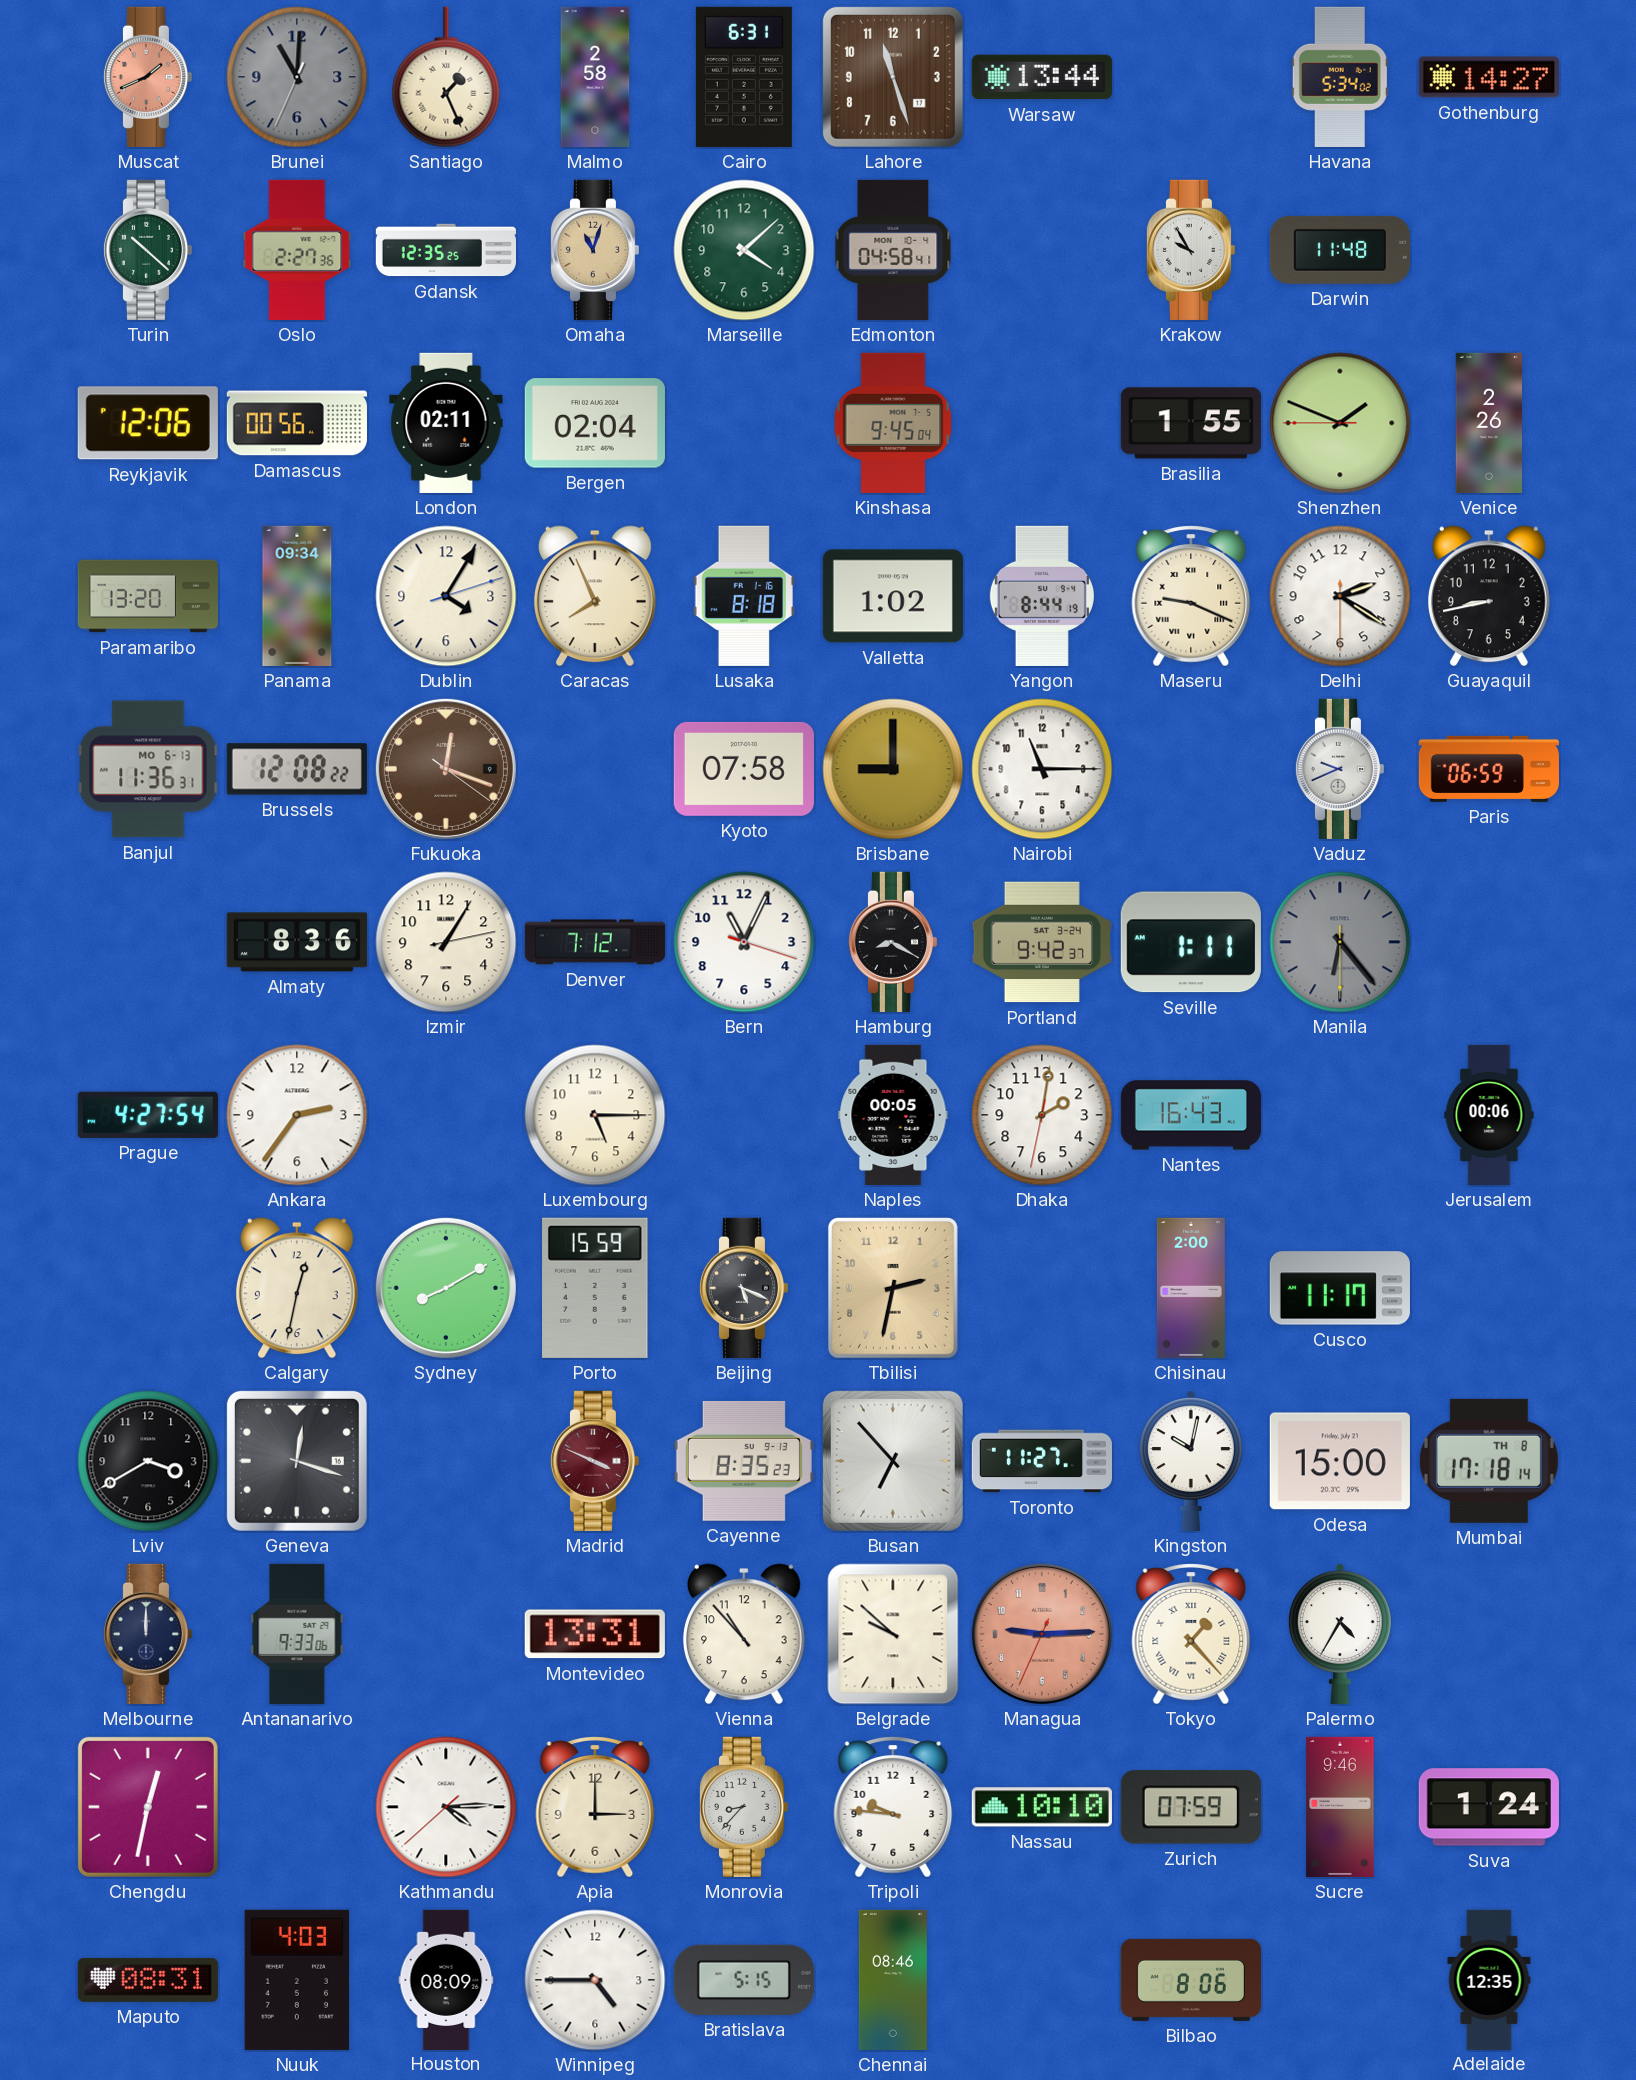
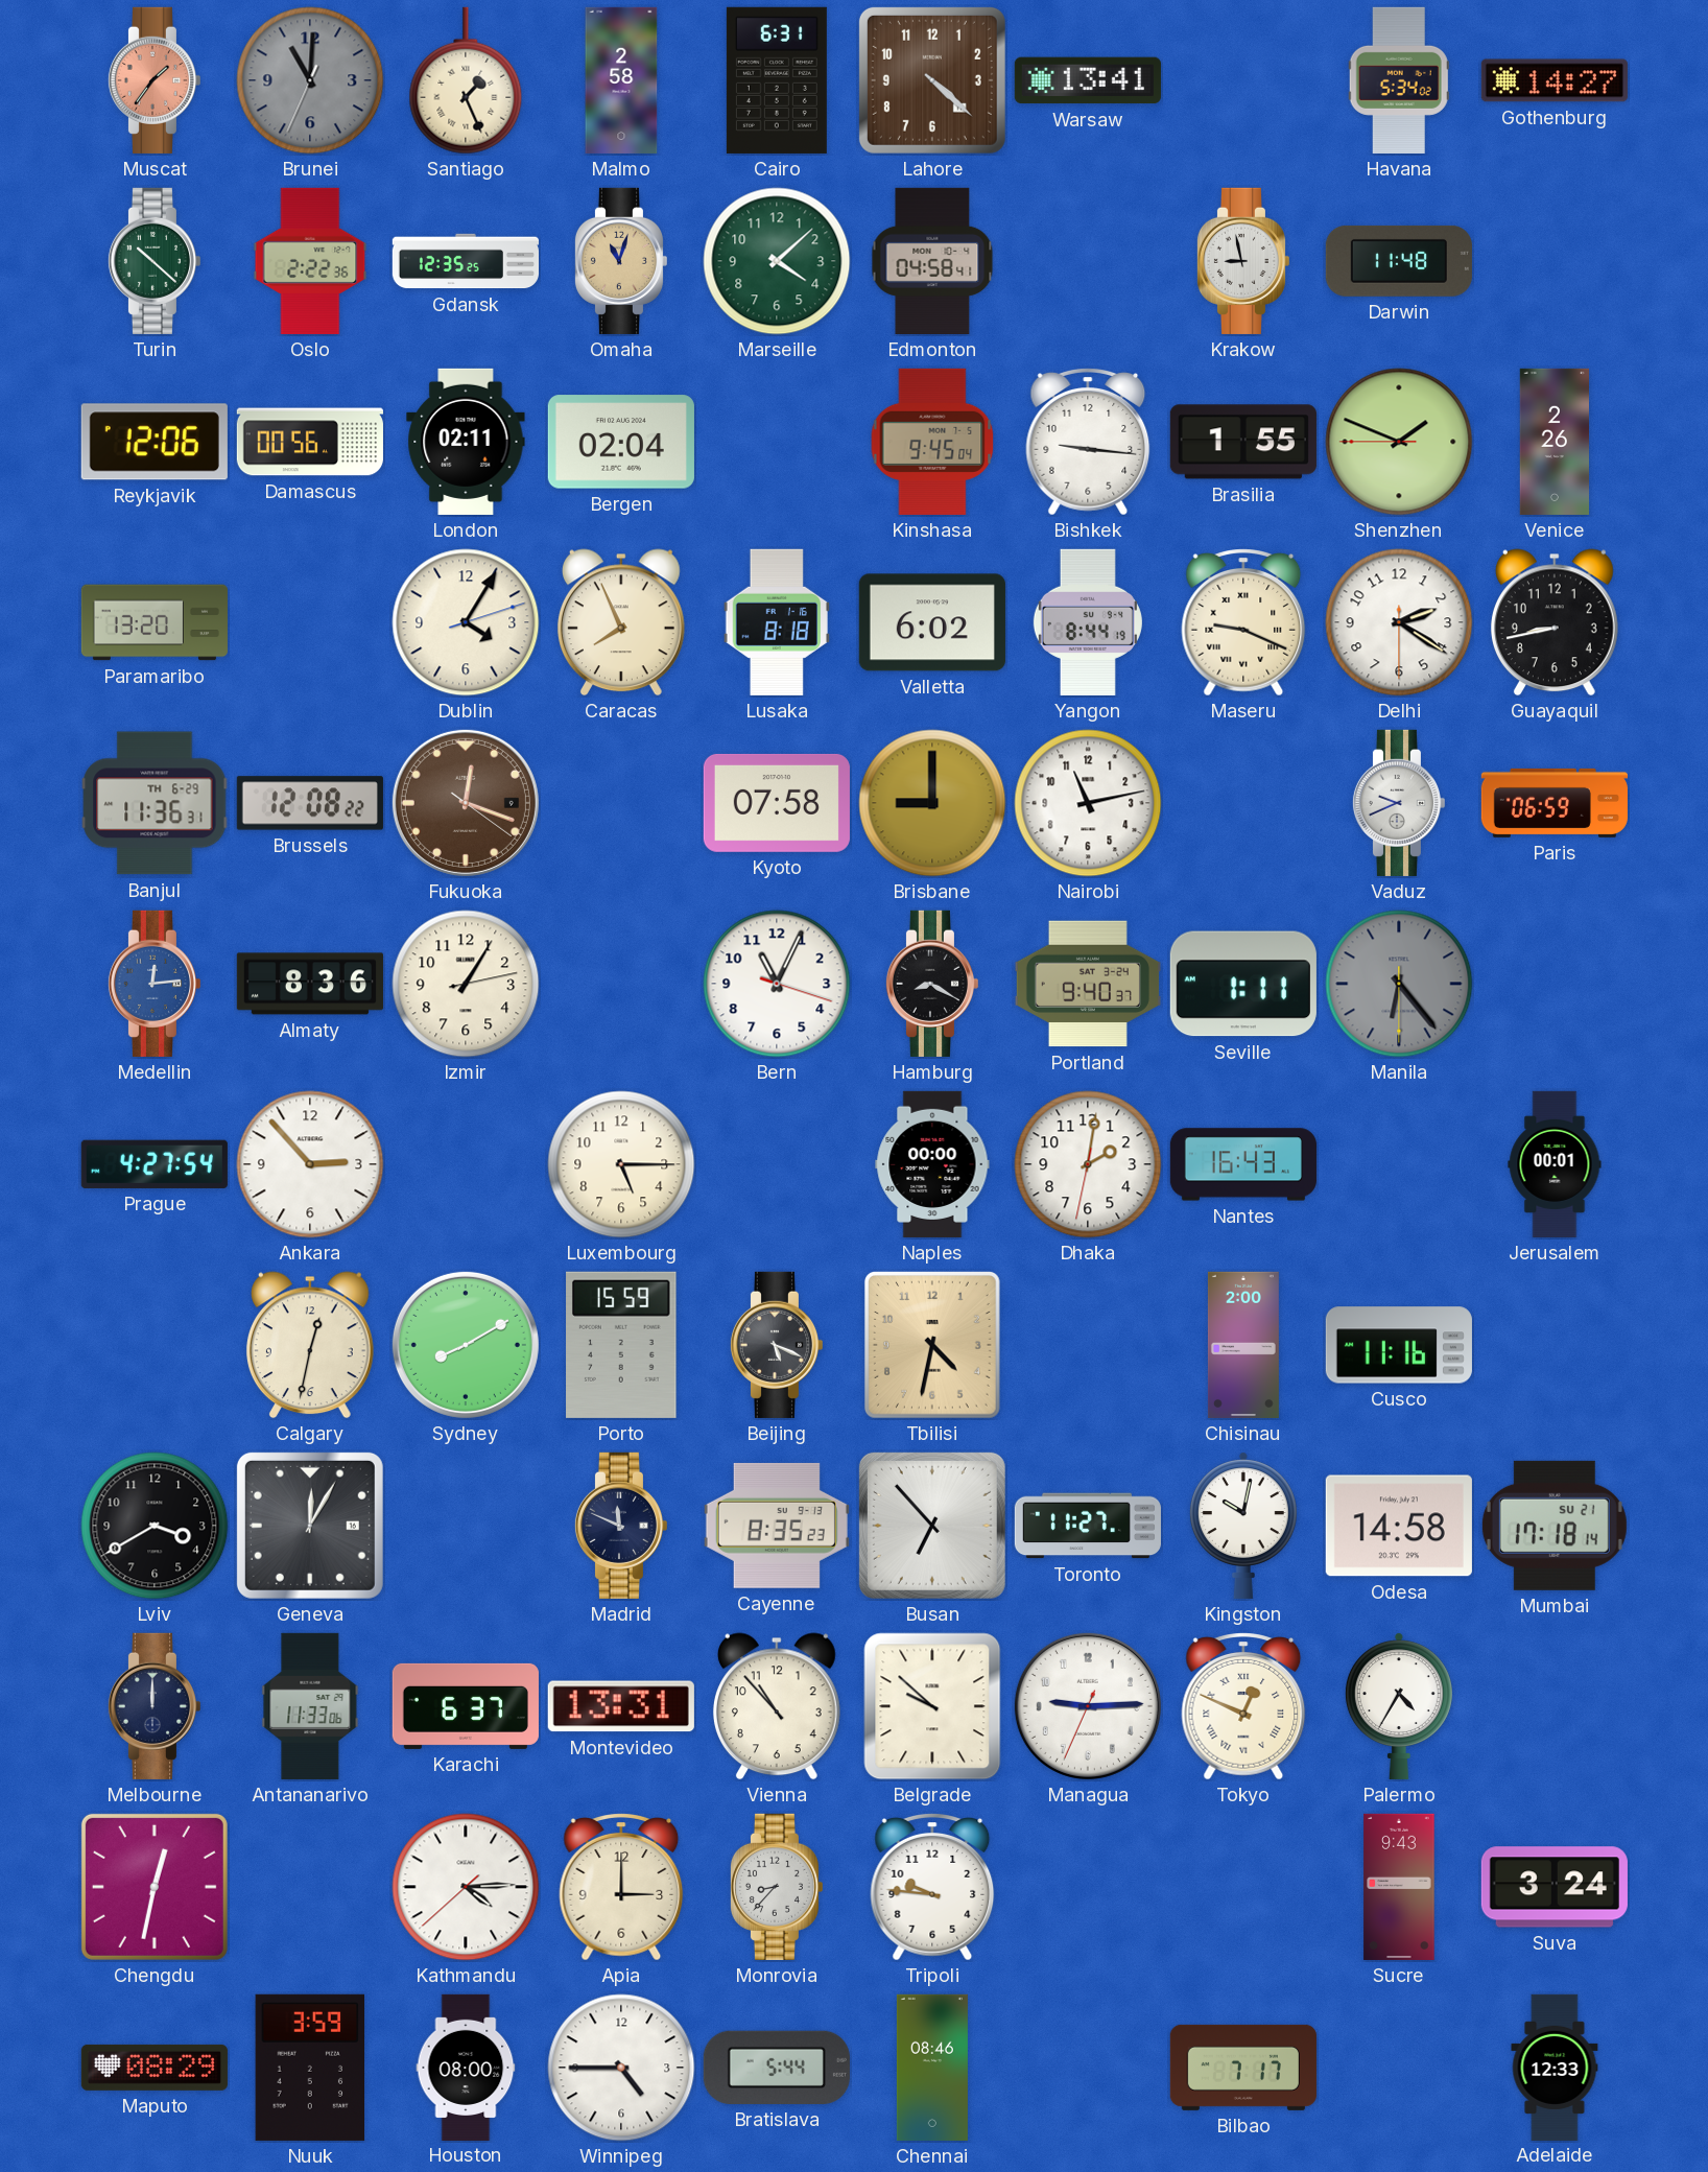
Muscat: 1:41 -> 1:36 (153, 80)
Lahore: 11:27 -> 4:22 (932, 80)
Warsaw: 13:44 -> 13:41 (1088, 80)
Oslo: 2:27 -> 2:22 (310, 261)
Krakow: 9:55 -> 8:58 (1242, 261)
Bishkek: none -> 9:16 (1088, 442)
Panama: 09:34 -> none (297, 596)
Valletta: 1:02 -> 6:02 (932, 622)
Banjul date: MO 6-13 -> TH 6-29 (155, 803)
Nairobi: 11:15 -> 11:13 (1088, 803)
Medellin: none -> 12:14 (153, 984)
Denver: 7:12 -> none (595, 942)
Portland: 9:42 -> 9:40 (1088, 984)
Ankara: 2:36 -> 2:53 (310, 1164)
Naples: 00:05 -> 00:00 (932, 1164)
Jerusalem: 00:06 -> 00:01 (1555, 1164)
Tbilisi: 2:32 -> 4:32 (932, 1345)
Cusco: 11:17 -> 11:16 (1399, 1345)
Geneva: 12:18 -> 12:05 (310, 1526)
Madrid: 3:49 -> 11:49 (620, 1526)
Madrid dial: burgundy -> navy (620, 1526)
Odesa: 15:00 -> 14:58 (1399, 1526)
Mumbai date: TH 8 -> SU 21 (1555, 1526)
Antananarivo: 9:33 -> 11:33 (310, 1706)
Karachi: none -> 6:37 (466, 1706)
Managua dial: salmon -> white (1088, 1706)
Tokyo: 1:23 -> 12:49 (1243, 1706)
Nassau: 10:10 -> none (1042, 1807)
Zurich: 07:59 -> none (1191, 1807)
Sucre: 9:46 -> 9:43 (1399, 1887)
Suva: 1:24 -> 3:24 (1555, 1887)
Maputo: 08:31 -> 08:29 (155, 2068)
Nuuk: 4:03 -> 3:59 (310, 2068)
Houston: 08:09 -> 08:00 (466, 2067)
Bratislava: 5:15 -> 5:44 (777, 2068)
Bilbao: 8:06 -> 7:17 (1243, 2068)
Adelaide: 12:35 -> 12:33 (1555, 2067)
